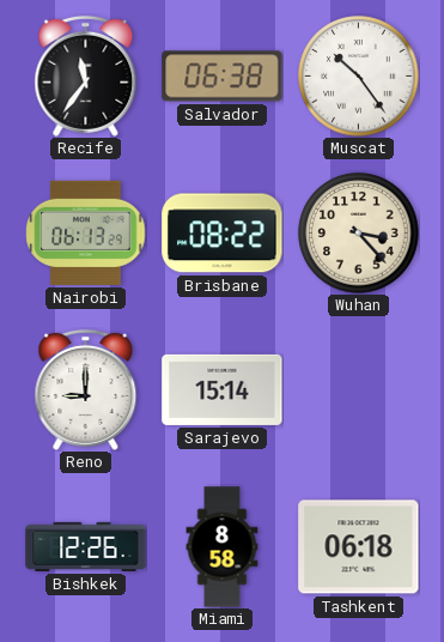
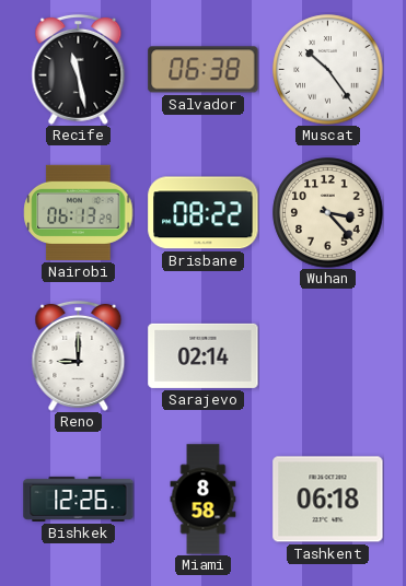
Recife: 11:36 -> 11:28 (79, 69)
Sarajevo: 15:14 -> 02:14 (204, 355)
